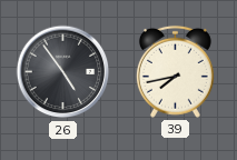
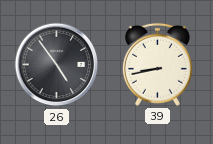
39: 7:43 -> 8:43 (157, 64)
